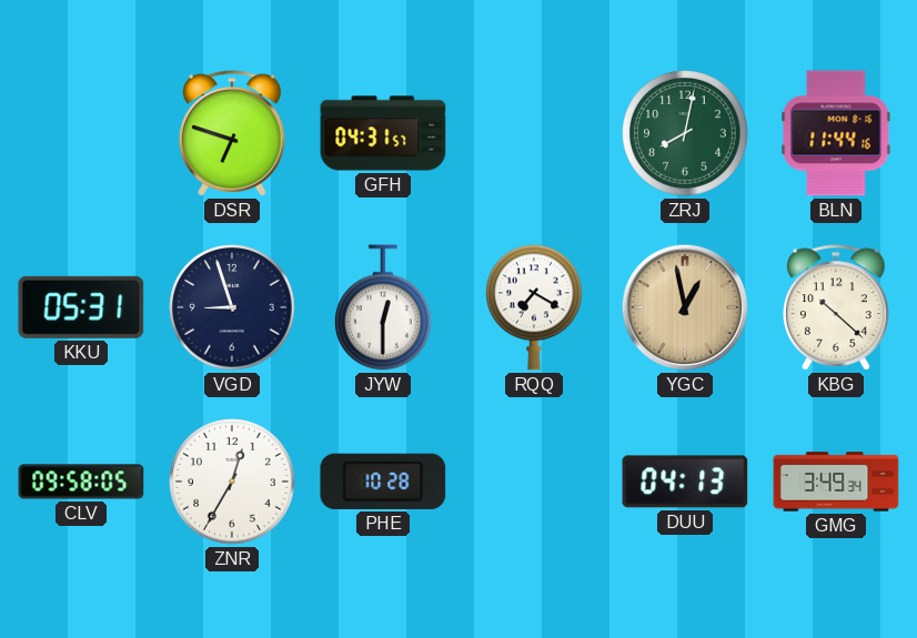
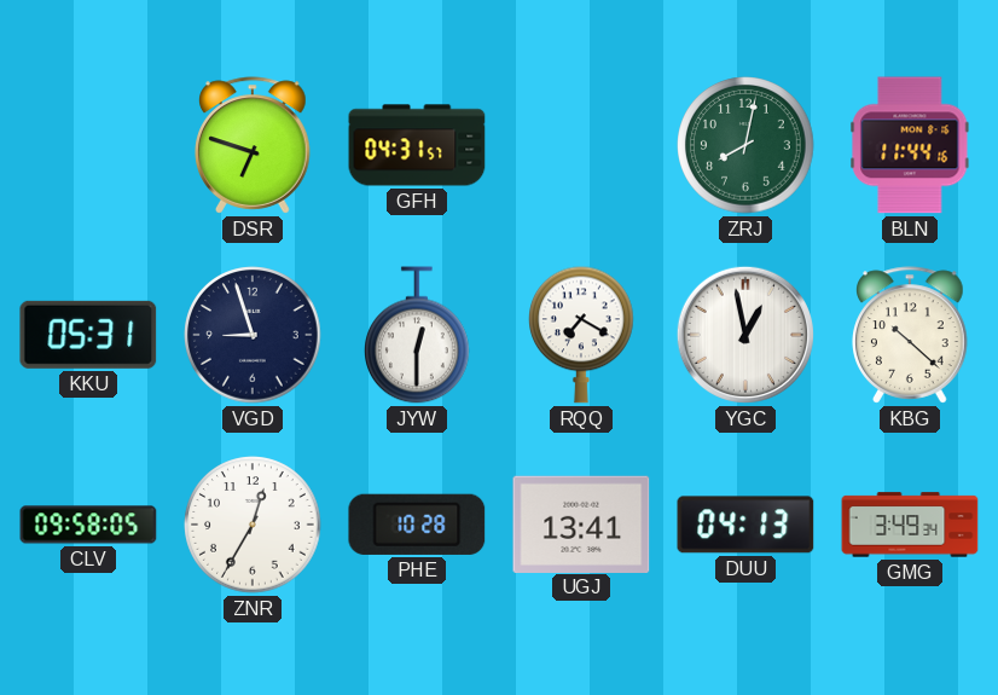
YGC dial: champagne -> white (745, 335)
UGJ: none -> 13:41 (581, 523)
